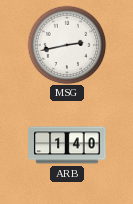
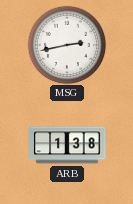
ARB: 1:40 -> 1:38 (67, 145)
